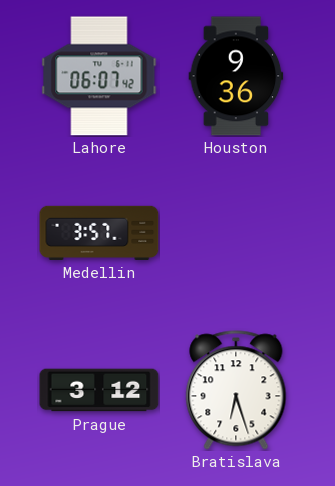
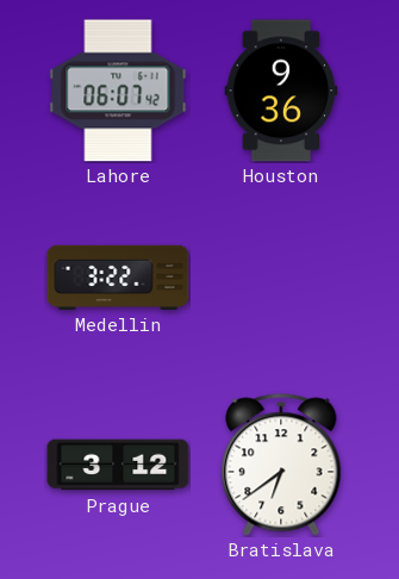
Medellin: 3:57 -> 3:22 (118, 278)
Bratislava: 6:27 -> 6:39 (281, 465)
